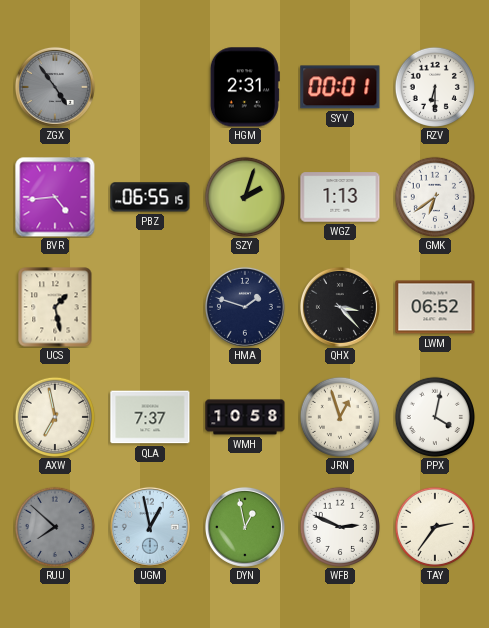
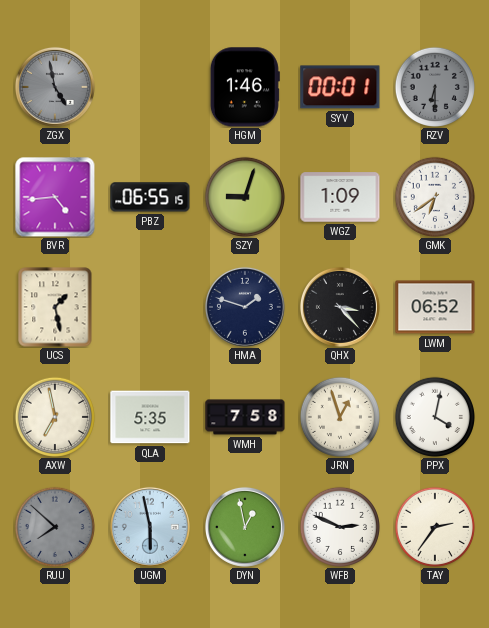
ZGX: 4:54 -> 4:58 (55, 87)
HGM: 2:31 -> 1:46 (245, 87)
RZV dial: white -> grey (434, 86)
SZY: 2:03 -> 9:03 (244, 196)
WGZ: 1:13 -> 1:09 (340, 197)
QLA: 7:37 -> 5:35 (150, 417)
WMH: 10:58 -> 7:58 (245, 417)
UGM: 12:58 -> 5:58 (150, 527)
